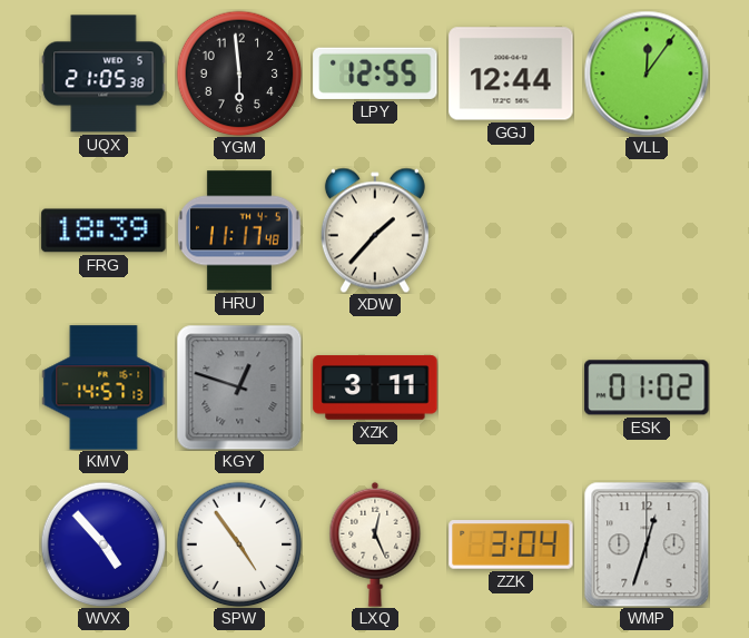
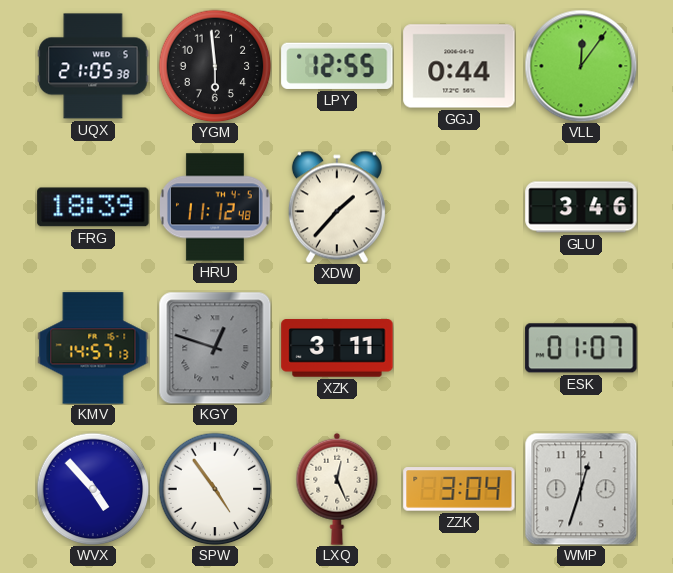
GGJ: 12:44 -> 0:44 (459, 66)
HRU: 11:17 -> 11:12 (216, 207)
GLU: none -> 3:46 (581, 207)
ESK: 01:02 -> 01:07 (581, 348)
